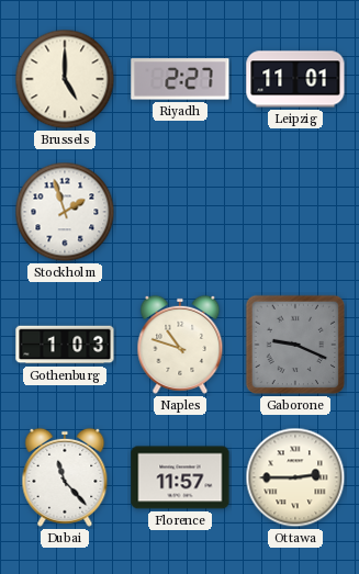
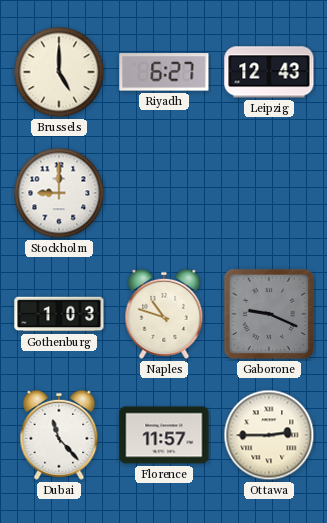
Riyadh: 2:27 -> 6:27 (164, 72)
Leipzig: 11:01 -> 12:43 (269, 72)
Stockholm: 1:57 -> 9:00 (59, 193)
